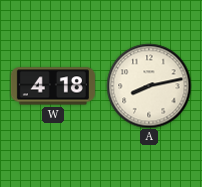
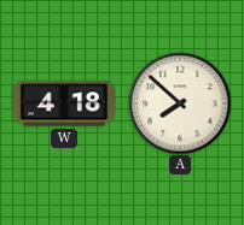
A: 8:13 -> 7:52 (180, 103)
